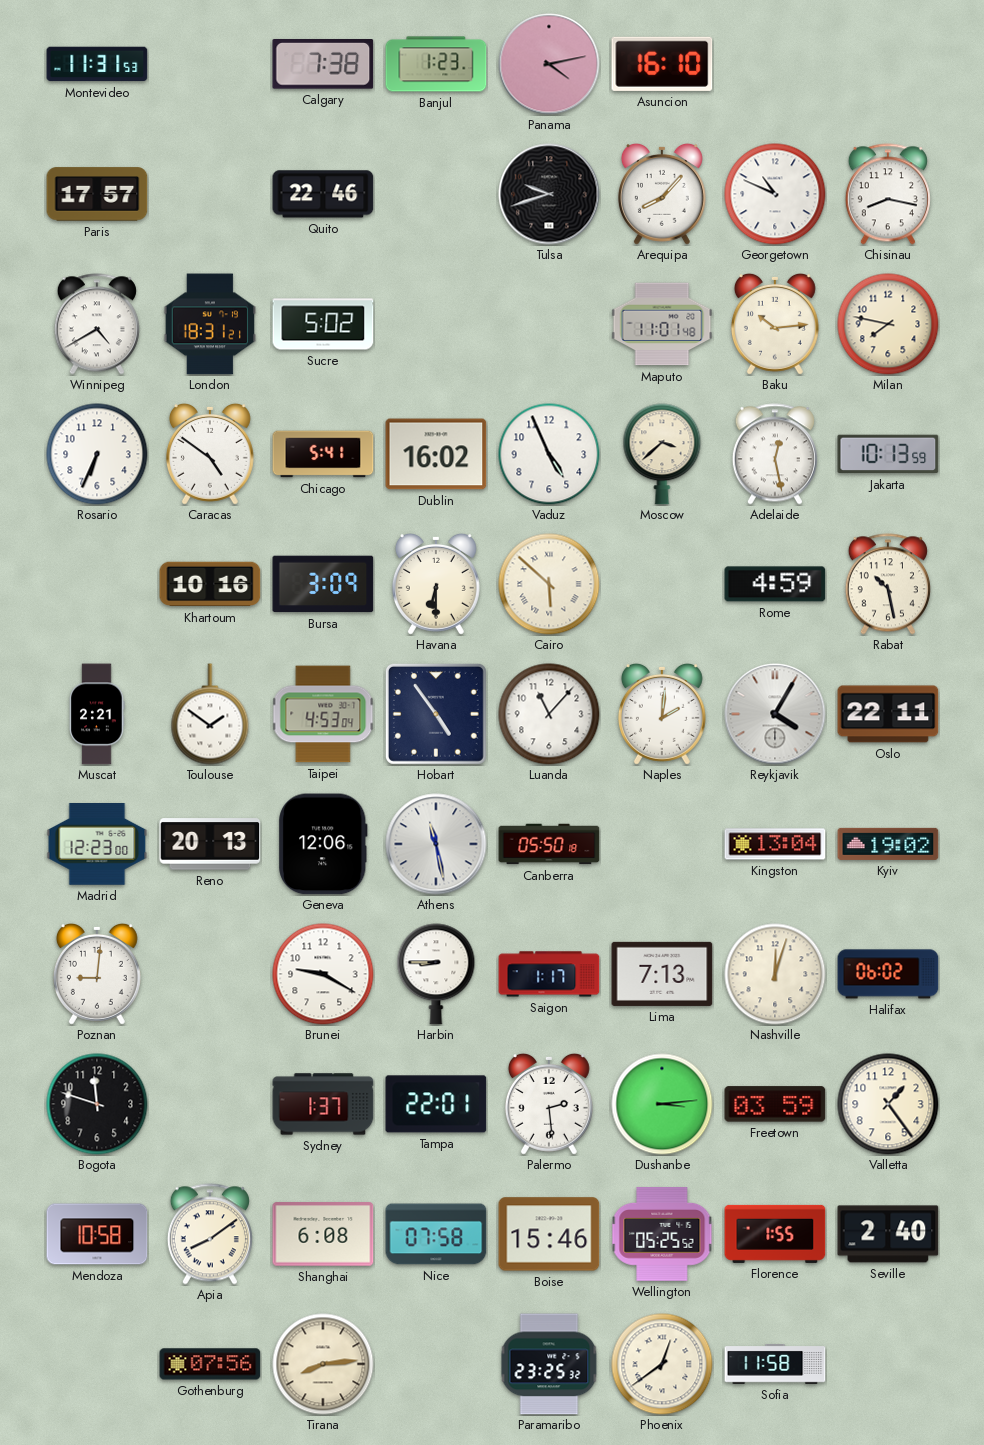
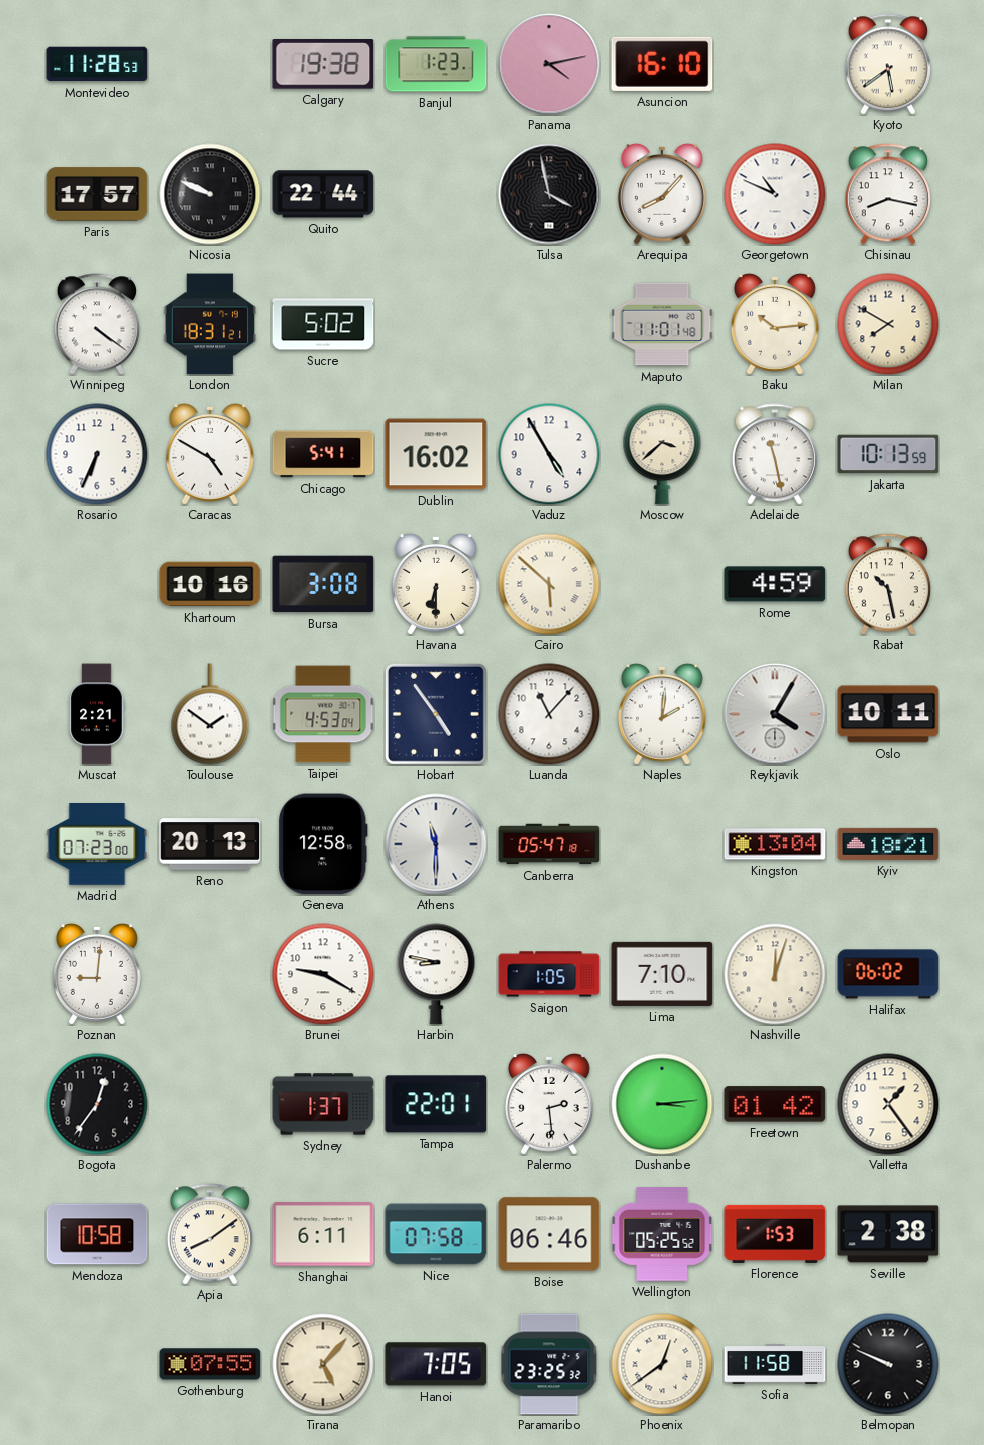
Montevideo: 11:31 -> 11:28 (97, 64)
Calgary: 7:38 -> 19:38 (323, 64)
Kyoto: none -> 5:39 (888, 64)
Nicosia: none -> 9:49 (210, 194)
Quito: 22:46 -> 22:44 (323, 194)
Tulsa: 9:42 -> 3:58 (549, 194)
Winnipeg: 4:40 -> 4:21 (97, 324)
Milan: 7:47 -> 7:50 (888, 324)
Caracas: 4:51 -> 4:50 (210, 454)
Vaduz: 4:56 -> 4:55 (549, 454)
Adelaide: 12:28 -> 11:28 (775, 454)
Bursa: 3:09 -> 3:08 (323, 584)
Oslo: 22:11 -> 10:11 (888, 714)
Madrid: 12:23 -> 07:23 (97, 845)
Geneva: 12:06 -> 12:58 (323, 844)
Athens: 11:28 -> 11:30 (436, 844)
Canberra: 05:50 -> 05:47 (549, 844)
Kyiv: 19:02 -> 18:21 (888, 844)
Harbin: 8:45 -> 8:47 (436, 974)
Saigon: 1:17 -> 1:05 (549, 974)
Lima: 7:13 -> 7:10 (662, 974)
Bogota: 11:48 -> 12:36 (97, 1104)
Freetown: 03:59 -> 01:42 (775, 1104)
Shanghai: 6:08 -> 6:11 (323, 1234)
Boise: 15:46 -> 06:46 (549, 1234)
Florence: 1:55 -> 1:53 (775, 1234)
Seville: 2:40 -> 2:38 (888, 1234)
Gothenburg: 07:56 -> 07:55 (210, 1364)
Tirana: 8:14 -> 5:07 (323, 1364)
Hanoi: none -> 7:05 (436, 1364)
Belmopan: none -> 9:49 (888, 1364)
